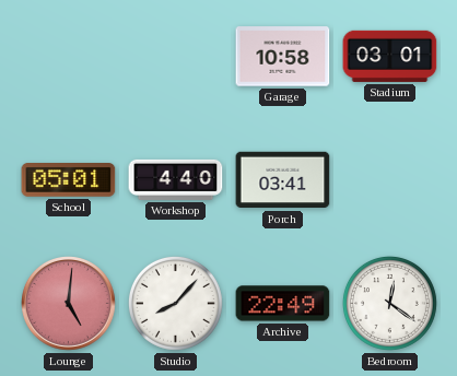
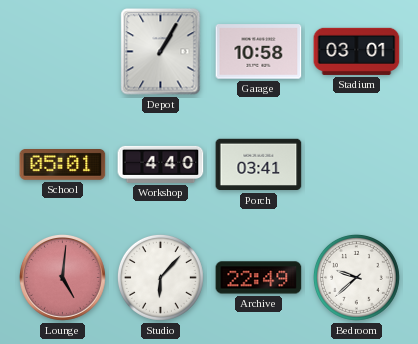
Depot: none -> 1:05 (161, 52)
Studio: 8:07 -> 6:07 (160, 277)
Bedroom: 12:21 -> 9:38 (356, 277)
